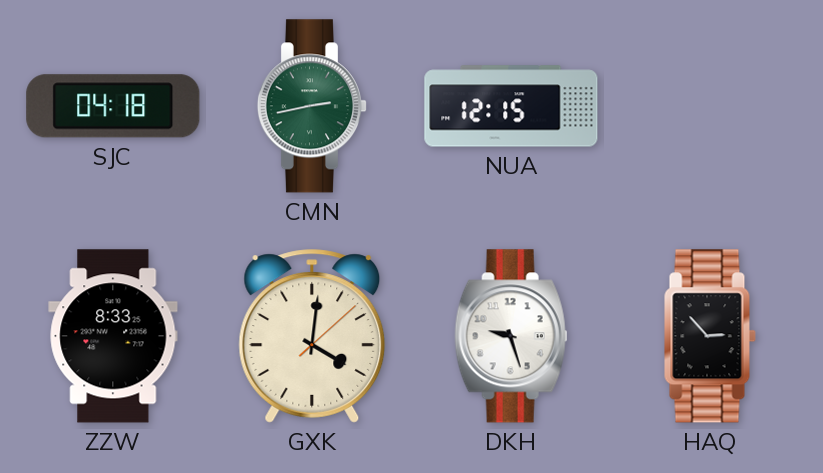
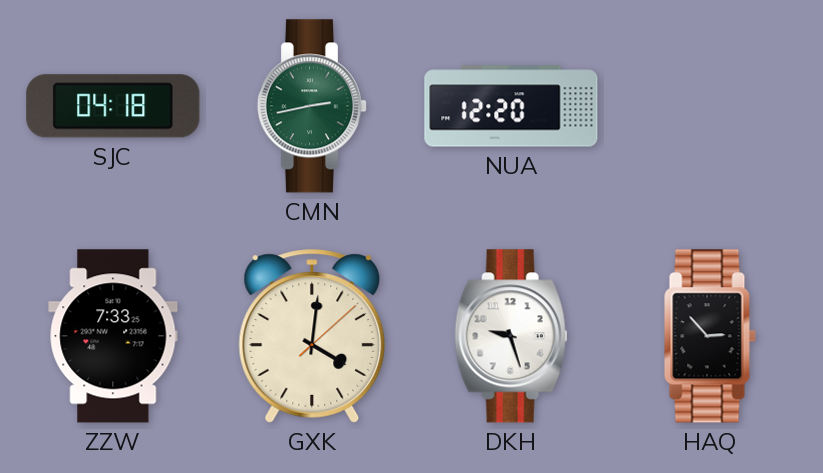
NUA: 12:15 -> 12:20 (511, 106)
ZZW: 8:33 -> 7:33 (113, 336)
